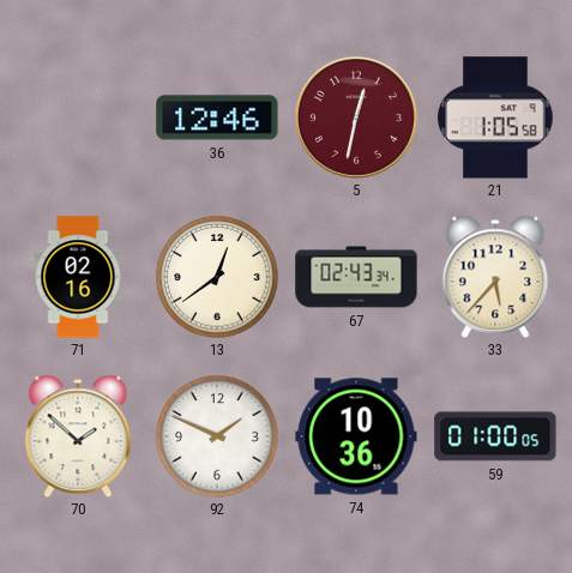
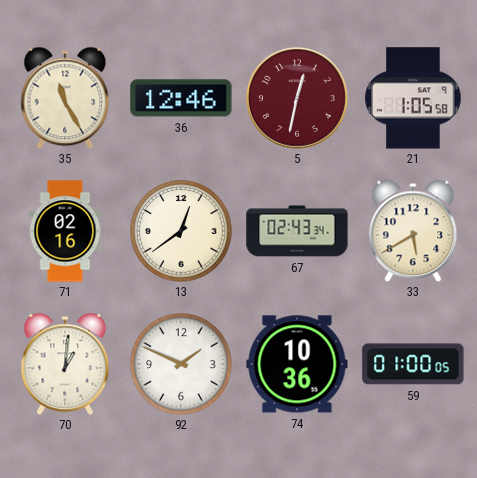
35: none -> 11:25 (65, 98)
33: 5:37 -> 5:40 (413, 231)
70: 1:52 -> 1:01 (65, 364)
